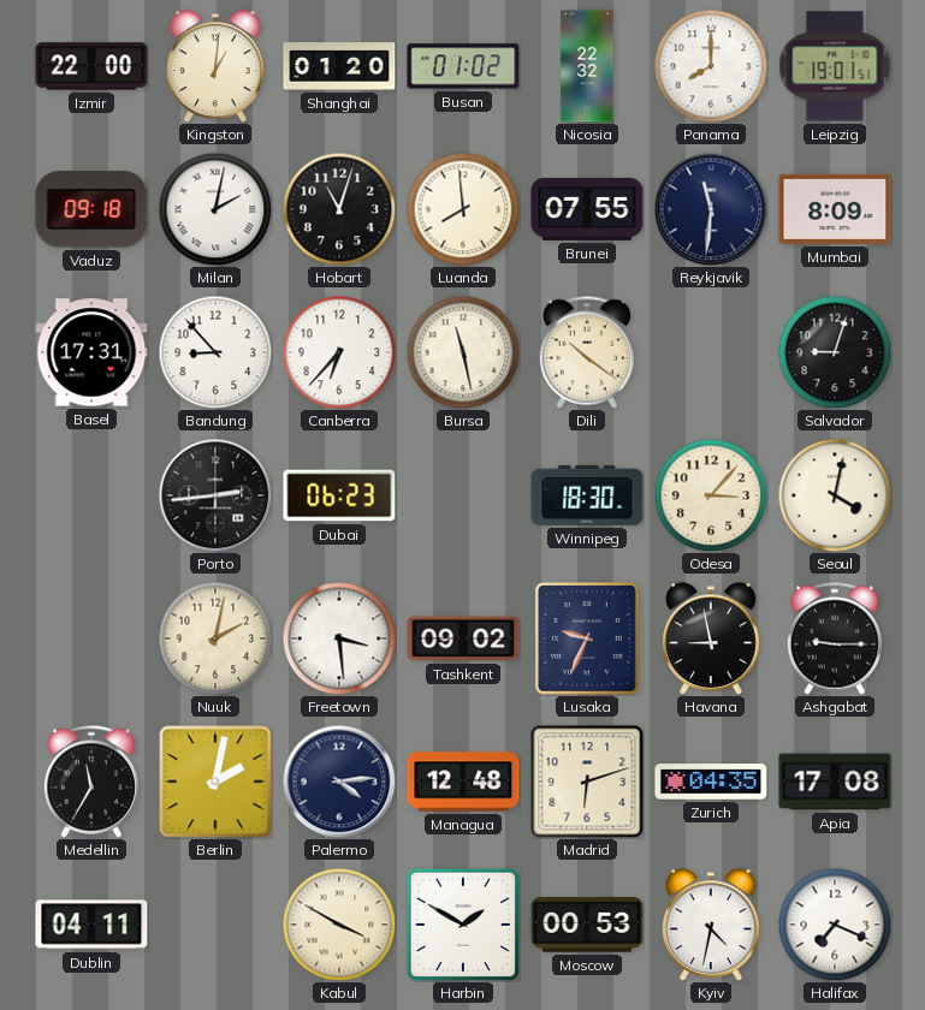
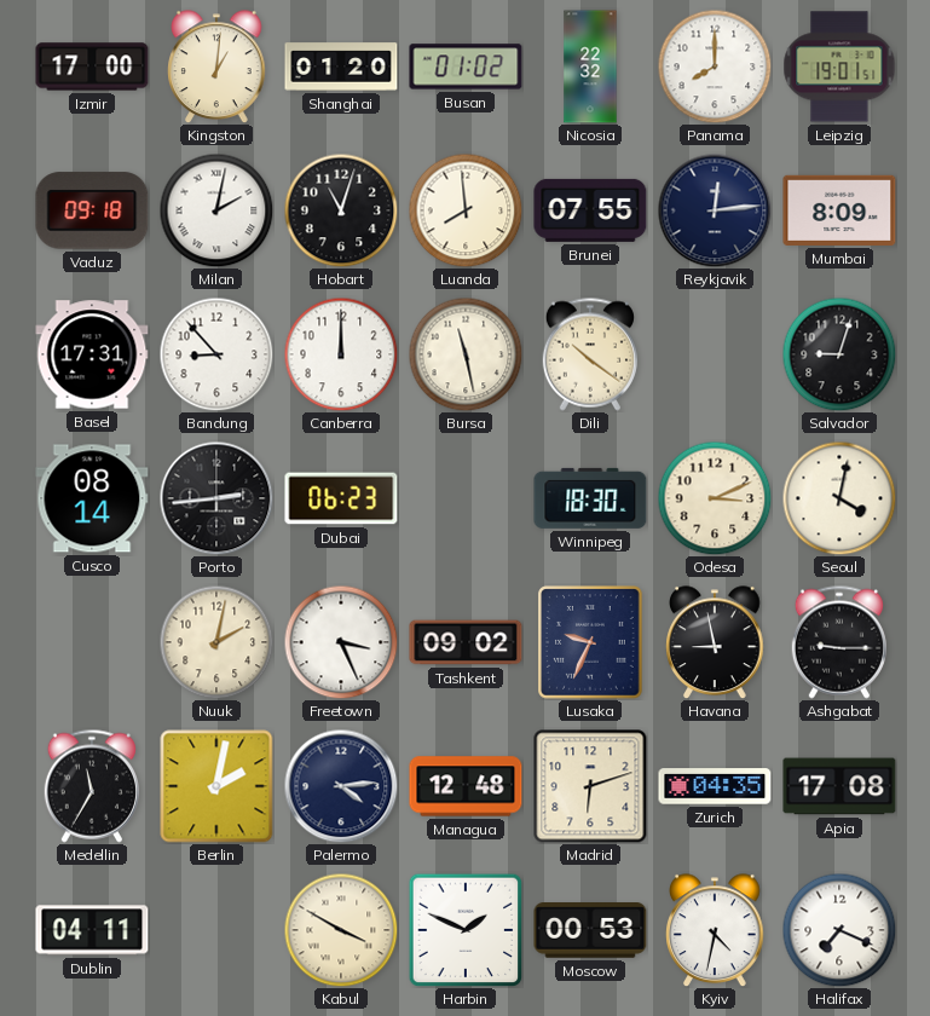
Izmir: 22:00 -> 17:00 (92, 67)
Reykjavik: 11:31 -> 12:14 (715, 210)
Canberra: 6:37 -> 12:00 (341, 354)
Cusco: none -> 08:14 (92, 498)
Odesa: 3:07 -> 3:11 (715, 498)
Freetown: 3:29 -> 3:26 (341, 642)
Harbin: 1:50 -> 1:49 (466, 930)
